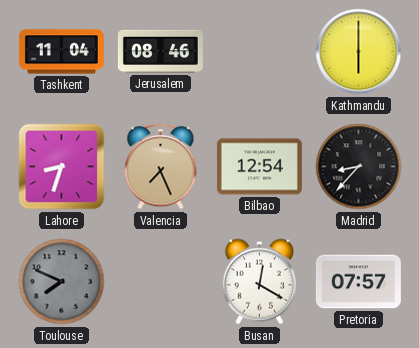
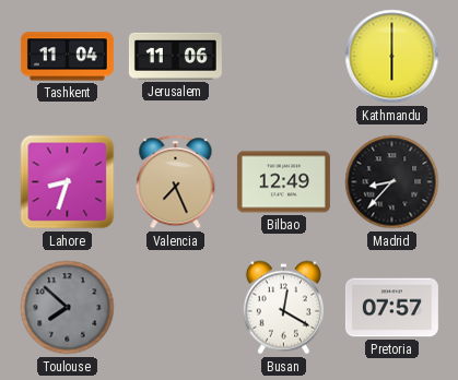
Jerusalem: 08:46 -> 11:06 (175, 56)
Bilbao: 12:54 -> 12:49 (283, 182)
Toulouse: 7:49 -> 7:52 (68, 308)
